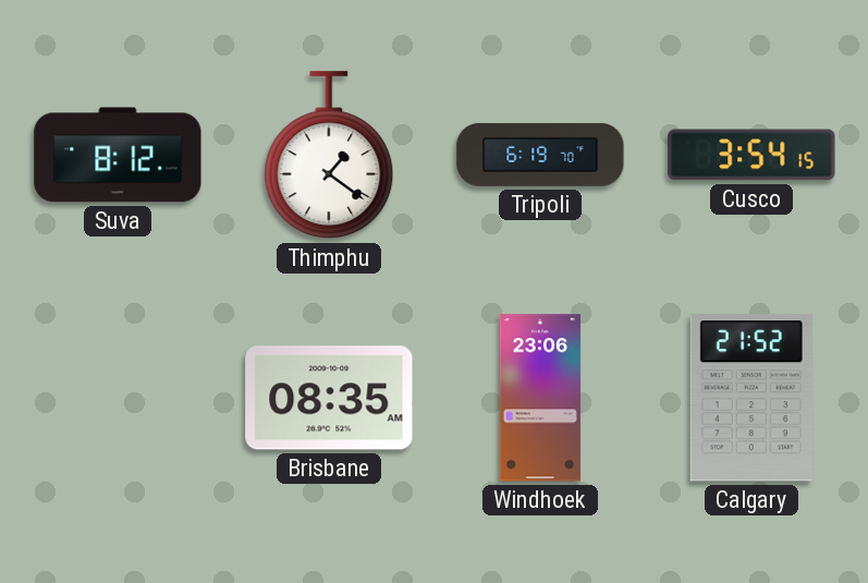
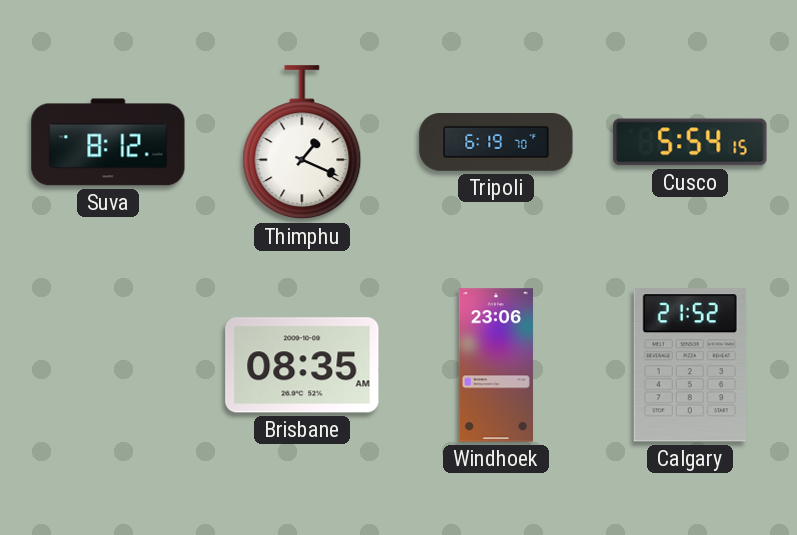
Thimphu: 1:21 -> 1:19 (302, 143)
Cusco: 3:54 -> 5:54 (690, 142)
